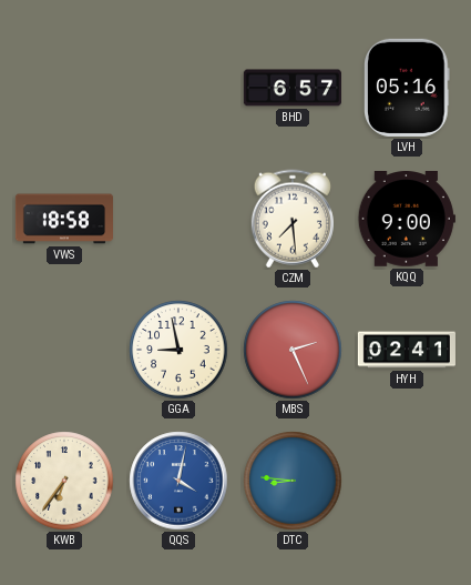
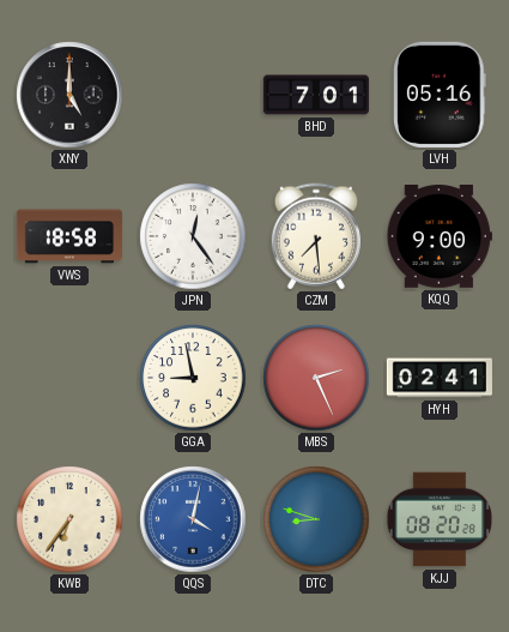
XNY: none -> 5:00 (69, 95)
BHD: 6:57 -> 7:01 (316, 95)
JPN: none -> 12:24 (193, 236)
DTC: 8:46 -> 8:48 (316, 519)
KJJ: none -> 08:20 (440, 519)
